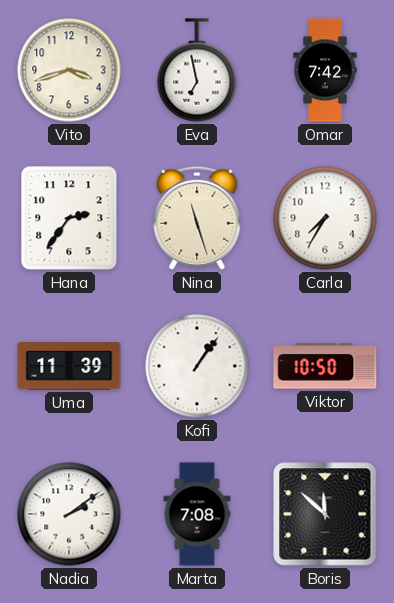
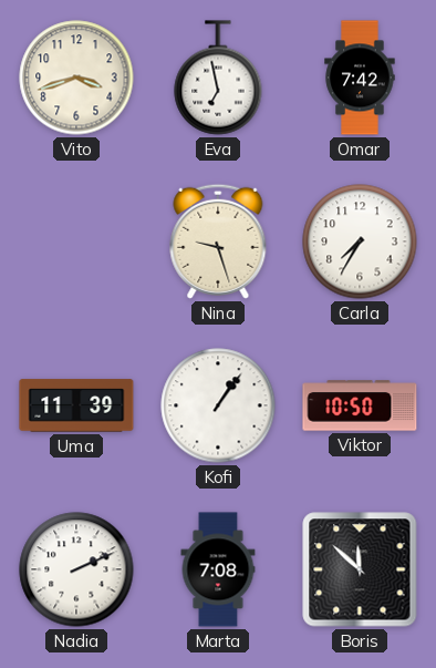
Hana: 2:36 -> none (69, 218)
Nina: 11:27 -> 9:27 (218, 241)
Nadia: 2:09 -> 2:11 (76, 569)
